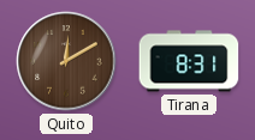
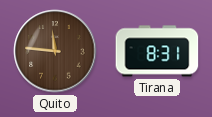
Quito: 12:10 -> 11:46 (55, 51)
